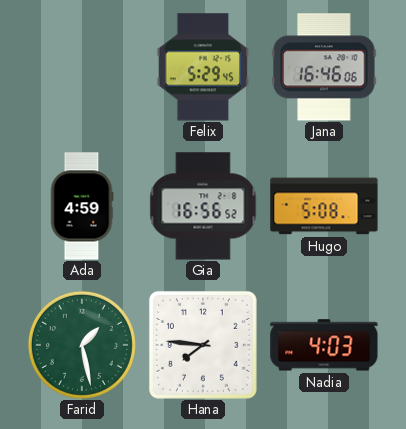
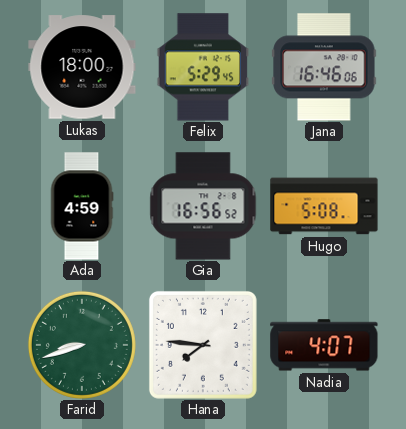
Lukas: none -> 18:00 (82, 67)
Farid: 1:28 -> 8:42 (82, 345)
Nadia: 4:03 -> 4:07 (324, 345)
